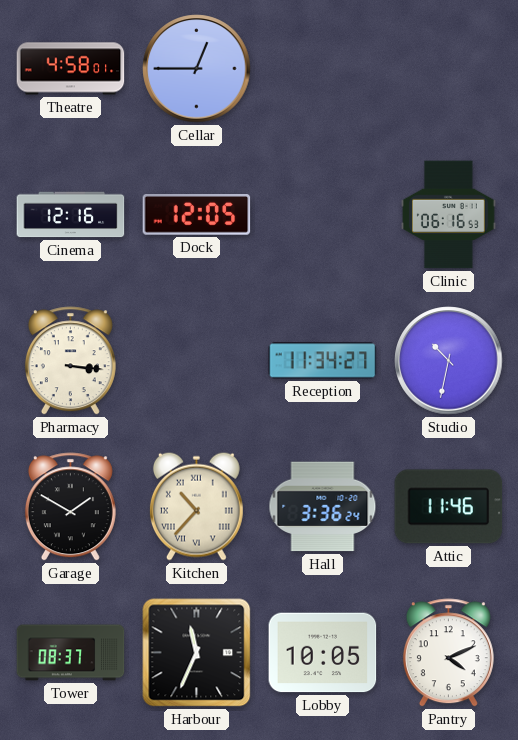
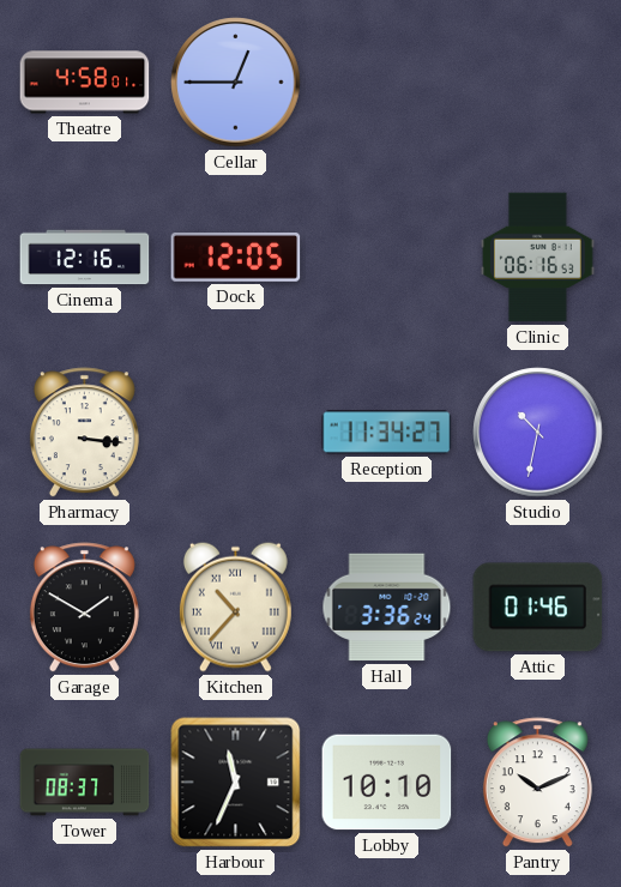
Attic: 11:46 -> 01:46 (538, 608)
Lobby: 10:05 -> 10:10 (387, 783)
Pantry: 4:11 -> 10:11 (537, 783)
